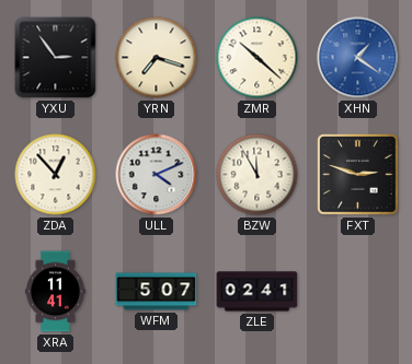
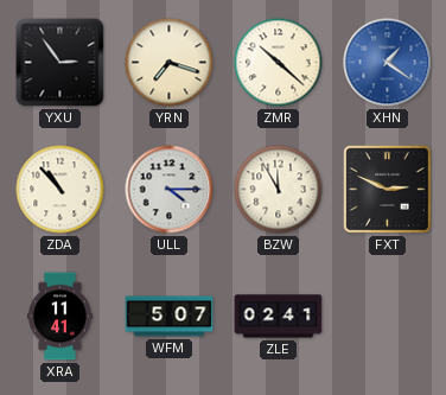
ZDA: 12:53 -> 10:53 (60, 190)
ULL: 4:11 -> 4:15 (170, 190)
FXT: 2:48 -> 2:49 (388, 190)
